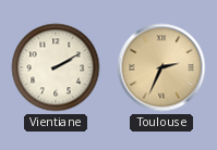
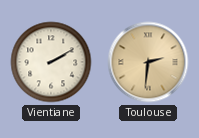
Toulouse: 2:34 -> 2:31 (148, 62)
